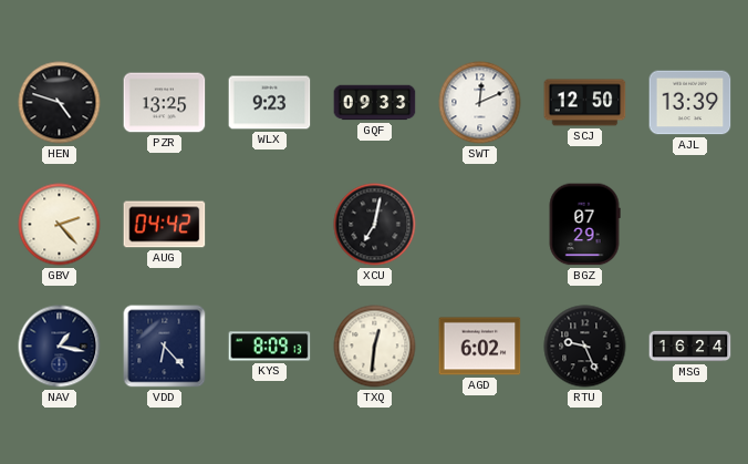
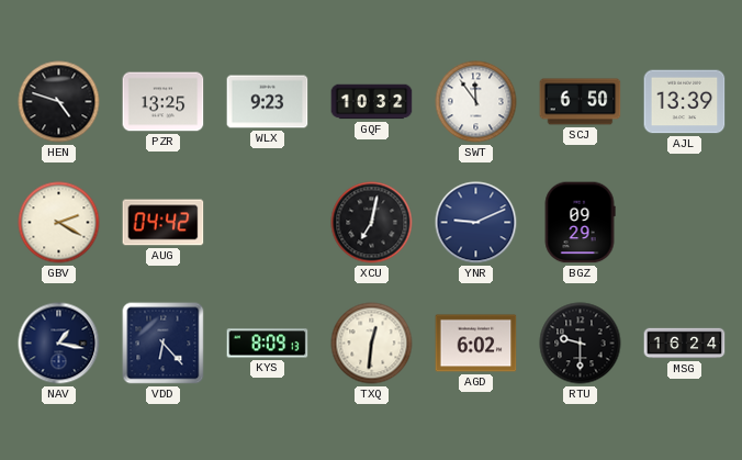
GQF: 09:33 -> 10:32 (372, 102)
SWT: 12:11 -> 11:54 (476, 102)
SCJ: 12:50 -> 6:50 (581, 102)
GBV: 2:23 -> 2:20 (59, 223)
YNR: none -> 9:11 (476, 223)
BGZ: 07:29 -> 09:29 (580, 223)
RTU: 9:26 -> 9:30 (581, 344)
